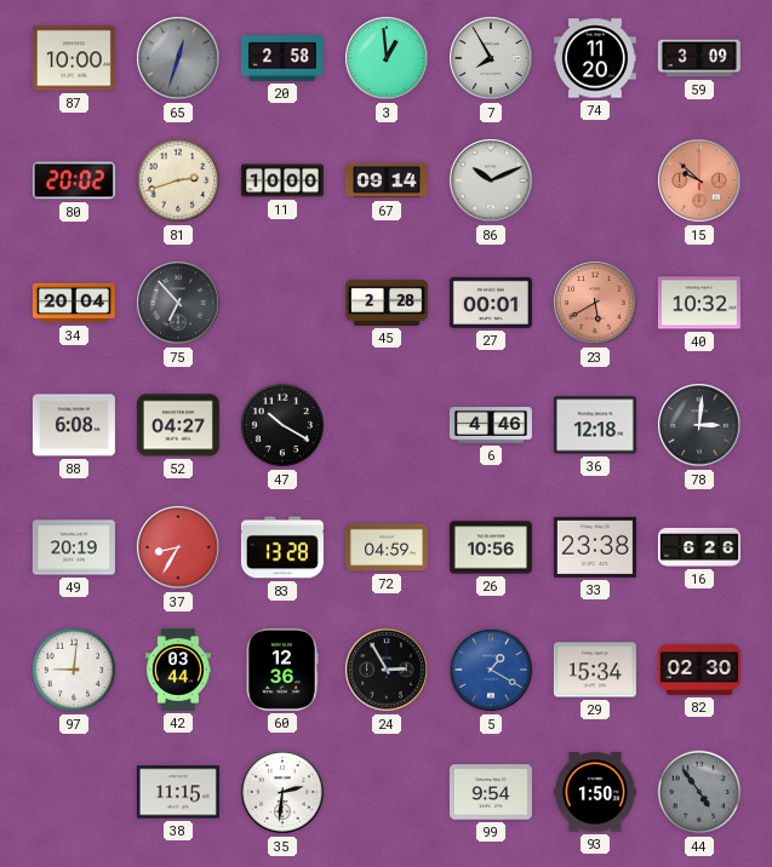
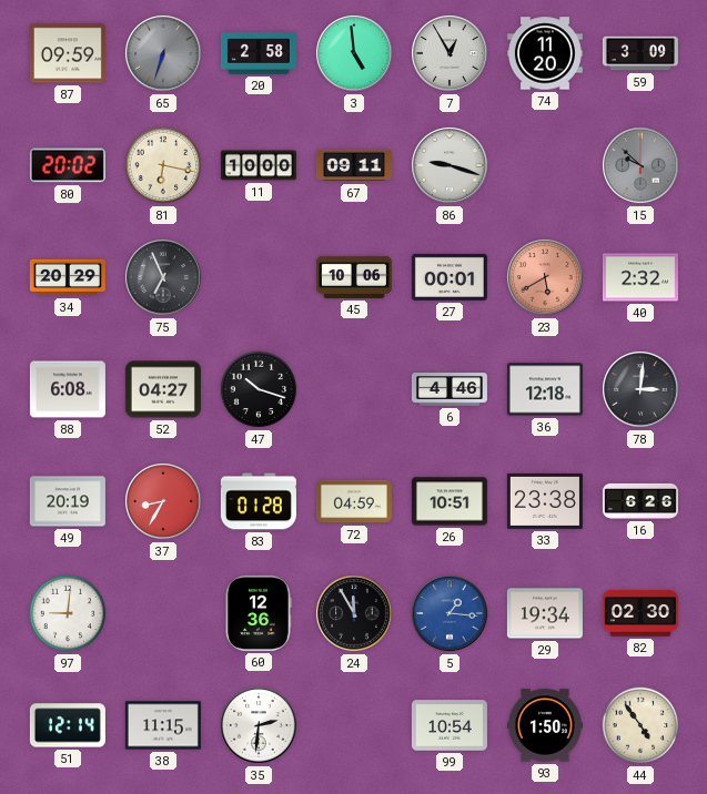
87: 10:00 -> 09:59 (68, 53)
65: 12:33 -> 6:33 (163, 53)
3: 12:59 -> 4:59 (354, 53)
7: 7:55 -> 12:55 (450, 53)
81: 2:42 -> 6:17 (163, 165)
67: 09:14 -> 09:11 (354, 165)
86: 10:11 -> 9:18 (450, 165)
15 dial: salmon -> grey (640, 165)
34: 20:04 -> 20:29 (68, 277)
75: 6:53 -> 6:56 (163, 277)
45: 2:28 -> 10:06 (354, 277)
40: 10:32 -> 2:32 (640, 277)
47: 10:20 -> 10:18 (259, 389)
83: 13:28 -> 01:28 (259, 501)
26: 10:56 -> 10:51 (450, 501)
42: 03:44 -> none (179, 670)
24: 2:55 -> 11:55 (354, 613)
5: 1:20 -> 1:16 (450, 613)
29: 15:34 -> 19:34 (545, 613)
51: none -> 12:14 (68, 725)
99: 9:54 -> 10:54 (450, 725)
44 dial: grey -> cream (640, 725)
